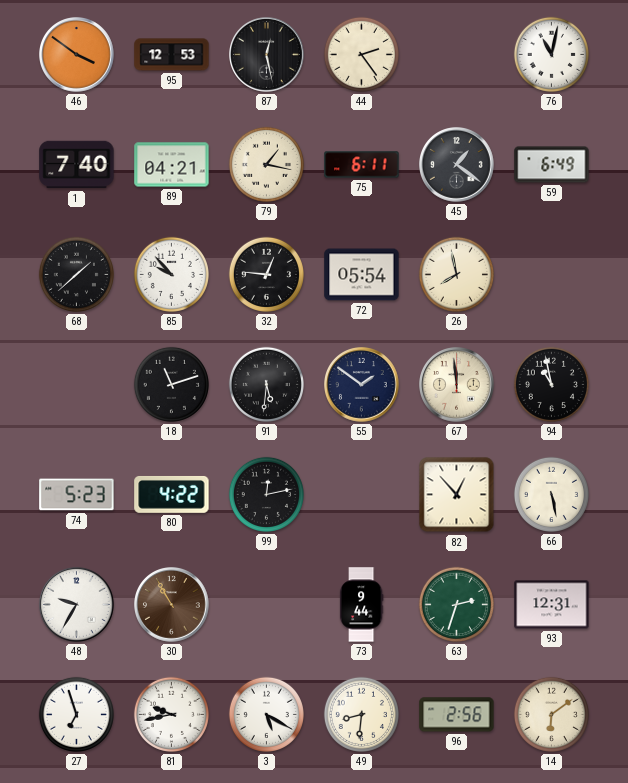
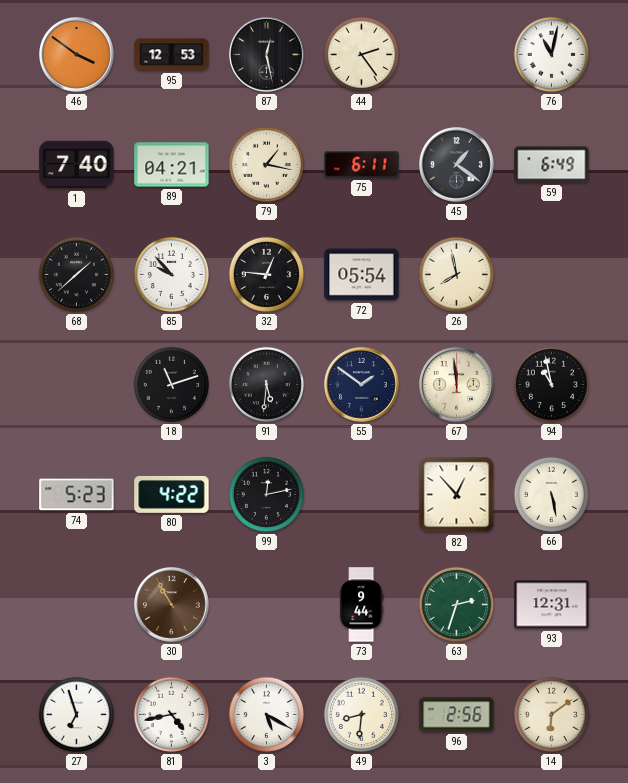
48: 9:35 -> none (77, 605)
81: 9:43 -> 4:43 (171, 714)
